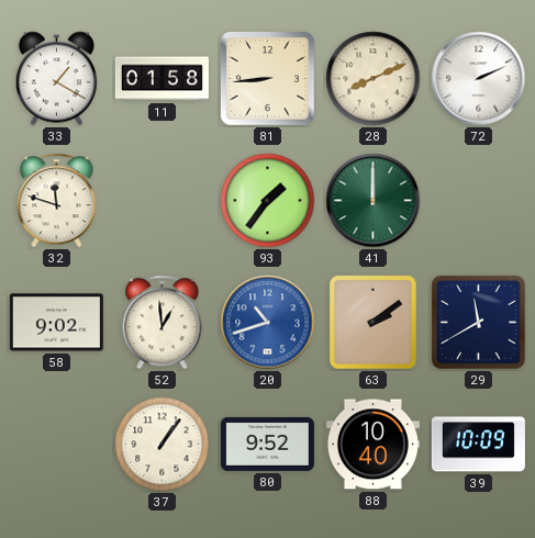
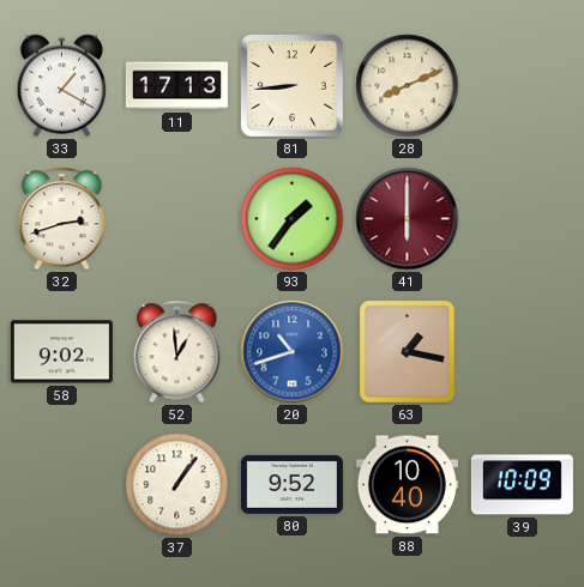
11: 01:58 -> 17:13 (176, 86)
72: 2:11 -> none (479, 79)
32: 11:48 -> 2:42 (62, 219)
41: 12:00 -> 6:00 (408, 219)
41 dial: green -> burgundy (408, 219)
63: 2:09 -> 1:17 (408, 352)
29: 11:40 -> none (479, 323)
